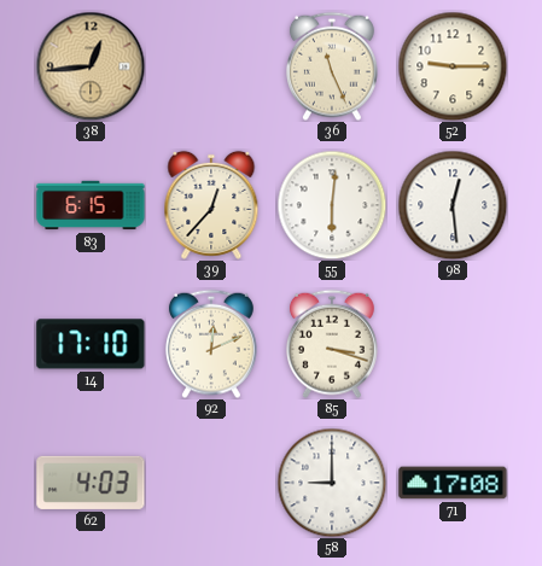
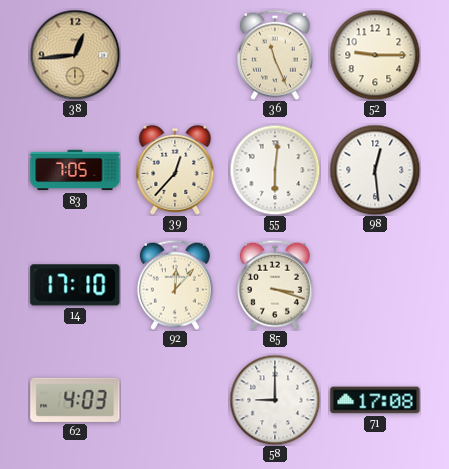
83: 6:15 -> 7:05 (75, 170)
92: 12:11 -> 12:07 (175, 285)
